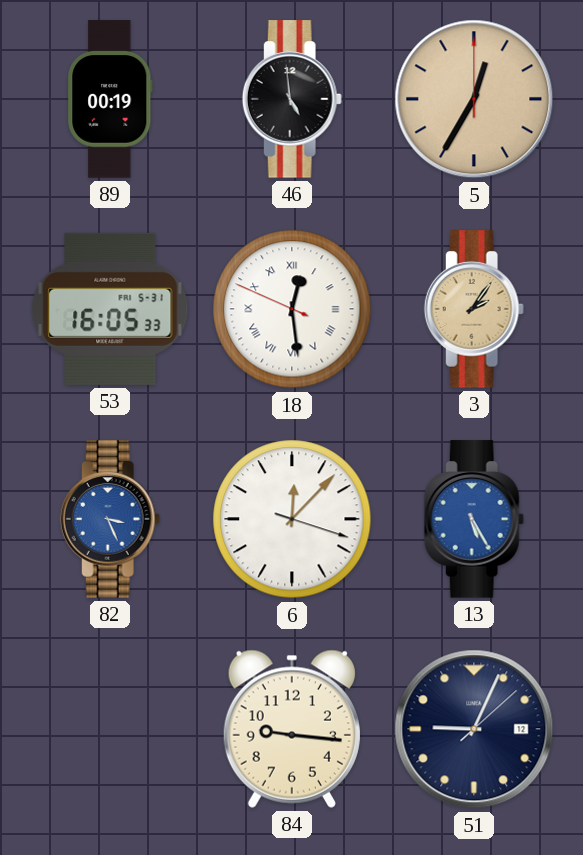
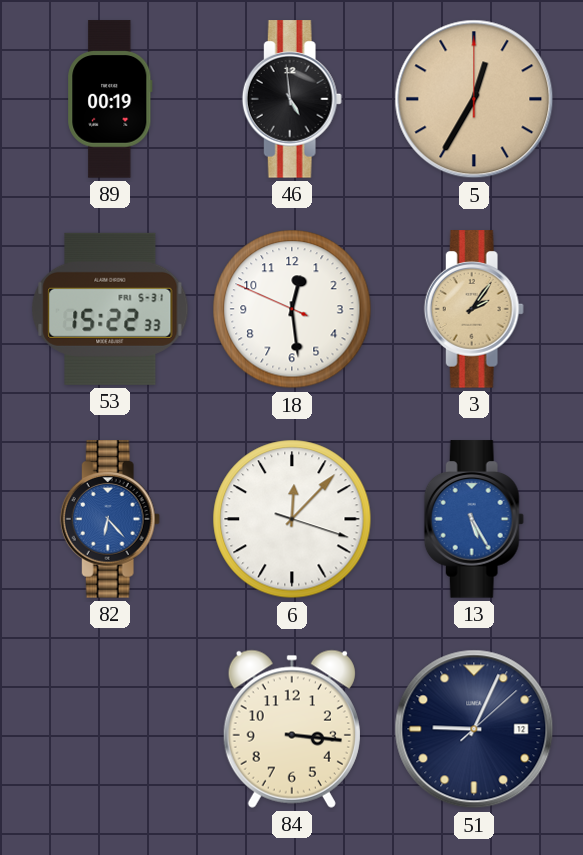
53: 16:05 -> 15:22 (110, 309)
18 numerals: Roman -> Arabic (292, 309)
82: 3:26 -> 6:23 (110, 519)
84: 9:16 -> 3:16 (292, 729)
